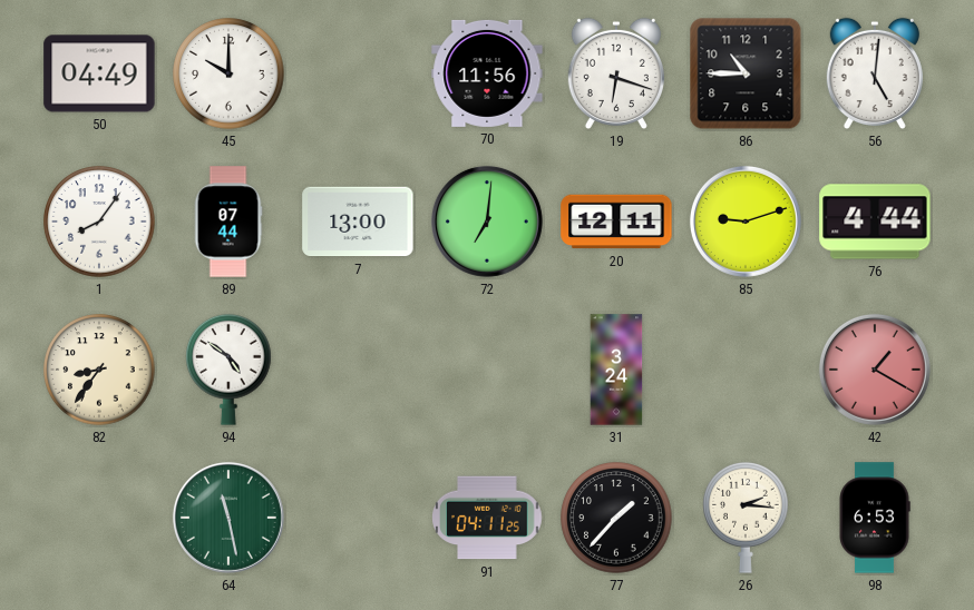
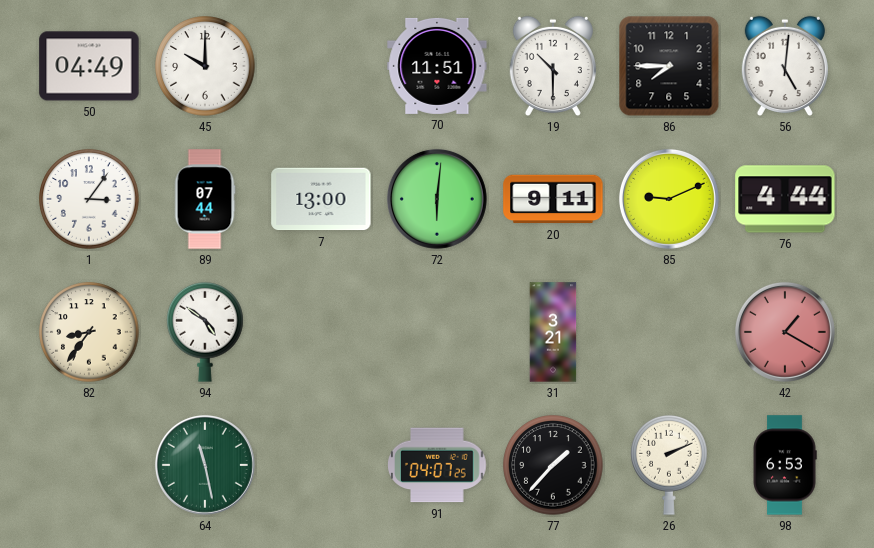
70: 11:56 -> 11:51 (437, 66)
19: 6:18 -> 10:30 (553, 66)
86: 10:45 -> 7:45 (669, 66)
1: 8:06 -> 3:06 (89, 199)
72: 7:01 -> 6:01 (437, 199)
20: 12:11 -> 9:11 (553, 199)
85: 9:12 -> 9:11 (669, 199)
31: 3:24 -> 3:21 (553, 332)
91: 04:11 -> 04:07 (437, 465)
26: 2:16 -> 2:11 (669, 465)
